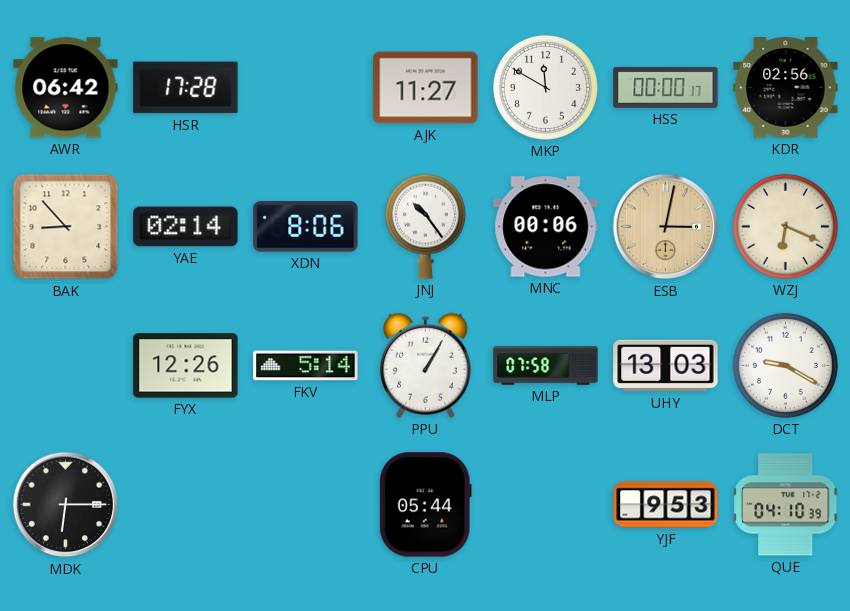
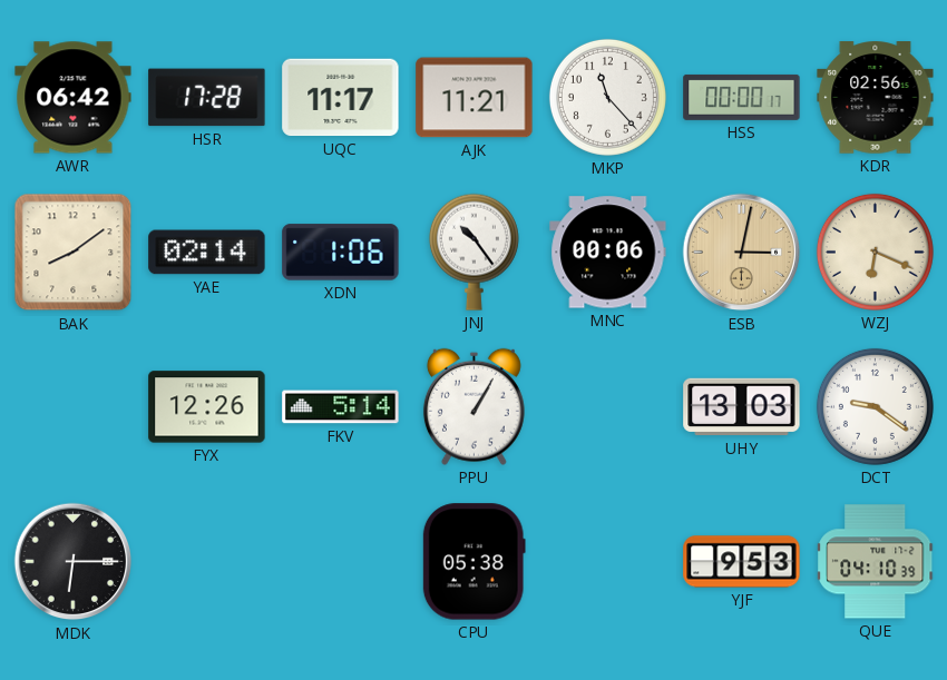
UQC: none -> 11:17 (341, 98)
AJK: 11:27 -> 11:21 (475, 98)
MKP: 11:50 -> 11:23 (607, 97)
BAK: 8:53 -> 8:09 (74, 253)
XDN: 8:06 -> 1:06 (341, 253)
MLP: 07:58 -> none (546, 366)
DCT: 9:20 -> 9:21 (875, 406)
CPU: 05:44 -> 05:38 (473, 562)
